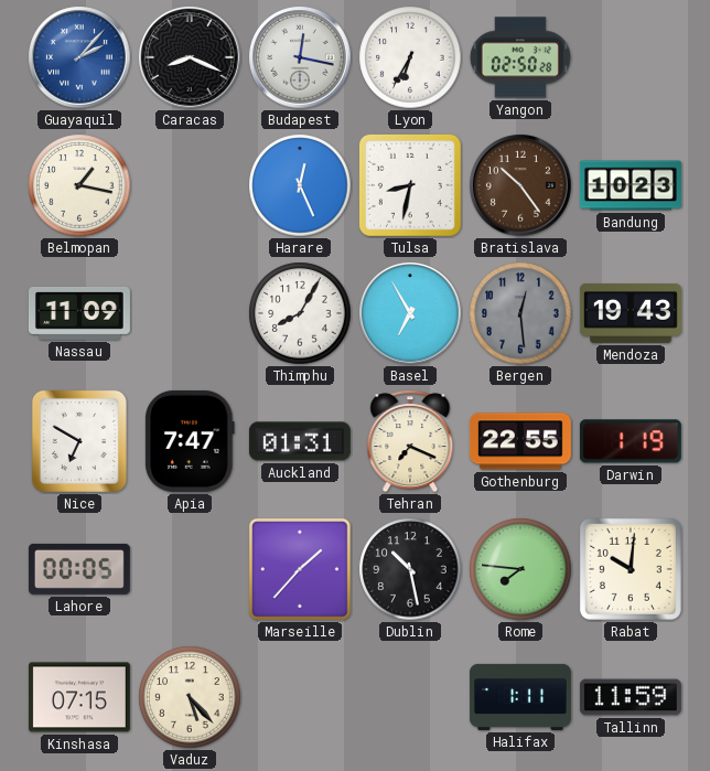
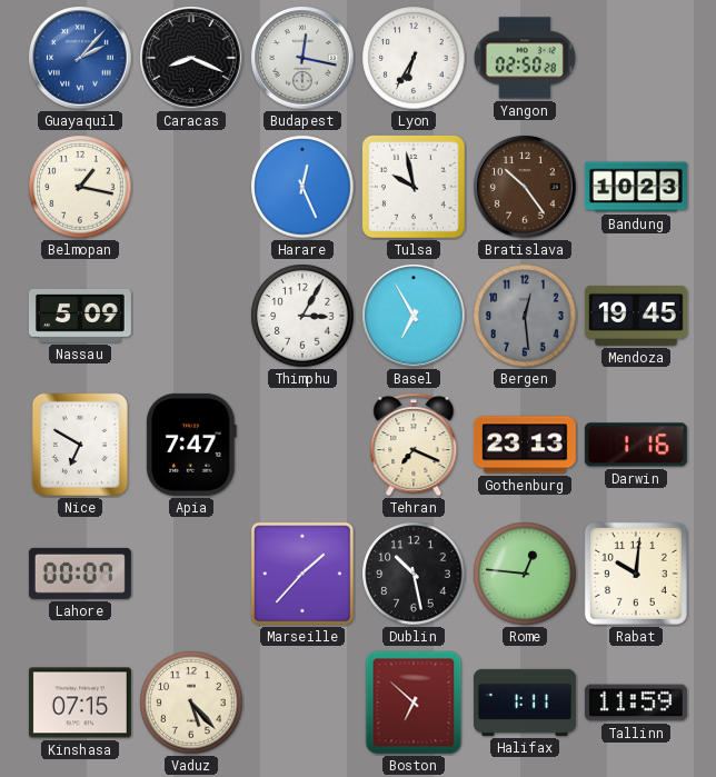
Tulsa: 8:32 -> 9:58 (414, 187)
Nassau: 11:09 -> 5:09 (80, 316)
Thimphu: 8:05 -> 3:05 (302, 316)
Mendoza: 19:43 -> 19:45 (636, 316)
Auckland: 01:31 -> none (300, 441)
Gothenburg: 22:55 -> 23:13 (525, 445)
Darwin: 1:19 -> 1:16 (636, 445)
Lahore: 00:05 -> 00:07 (80, 574)
Rome: 7:46 -> 12:46 (525, 574)
Boston: none -> 6:52 (414, 703)
